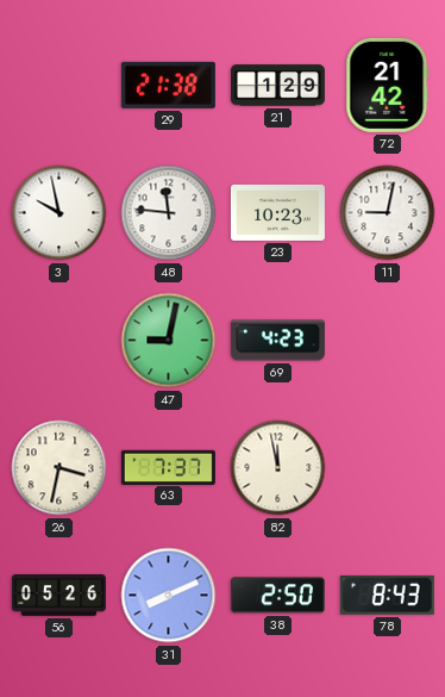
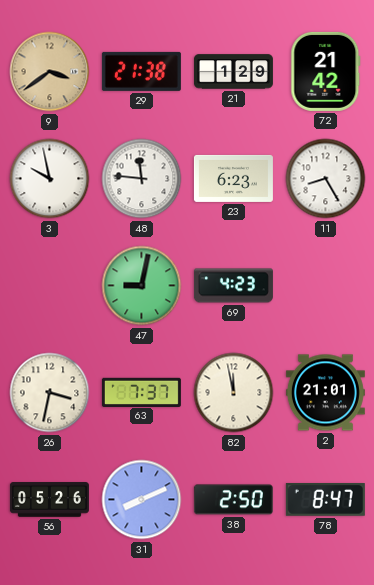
9: none -> 3:39 (50, 72)
23: 10:23 -> 6:23 (233, 178)
11: 9:02 -> 8:25 (326, 179)
2: none -> 21:01 (325, 393)
78: 8:43 -> 8:47 (325, 500)
